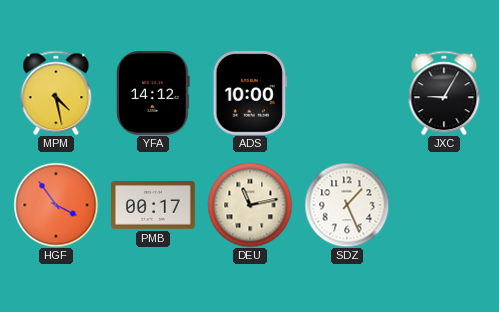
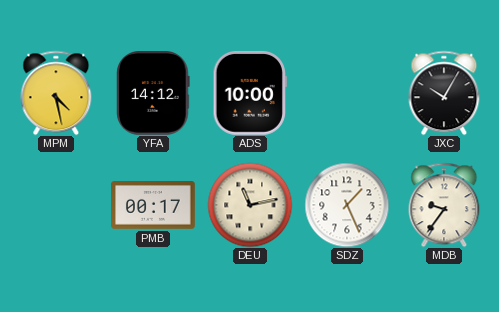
JXC: 9:05 -> 10:05 (444, 93)
HGF: 3:54 -> none (56, 205)
MDB: none -> 9:36 (444, 205)
